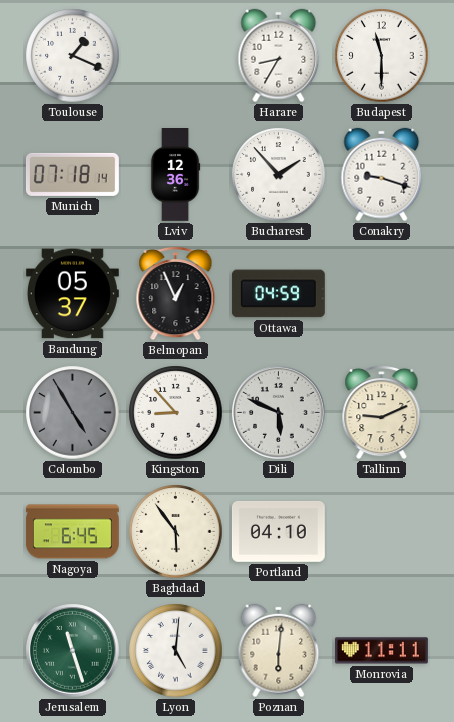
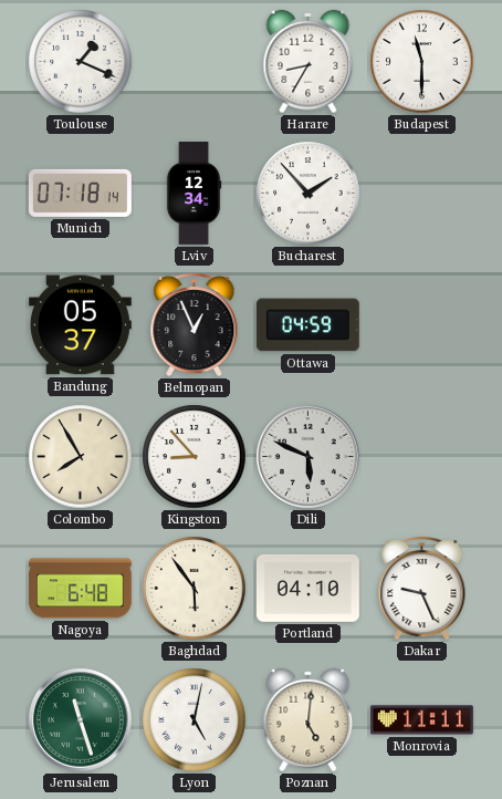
Lviv: 12:36 -> 12:34 (194, 194)
Conakry: 9:18 -> none (382, 175)
Colombo: 4:55 -> 7:55 (81, 457)
Colombo dial: grey -> cream (81, 457)
Tallinn: 9:11 -> none (382, 412)
Nagoya: 6:45 -> 6:48 (80, 589)
Dakar: none -> 9:26 (422, 588)
Lyon: 5:01 -> 5:02 (195, 720)
Poznan: 6:01 -> 5:01 (308, 720)
